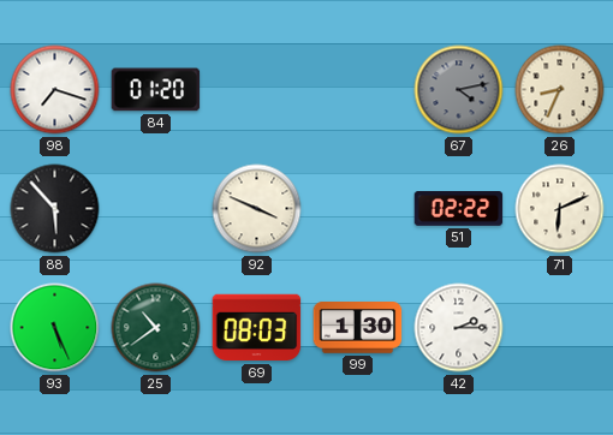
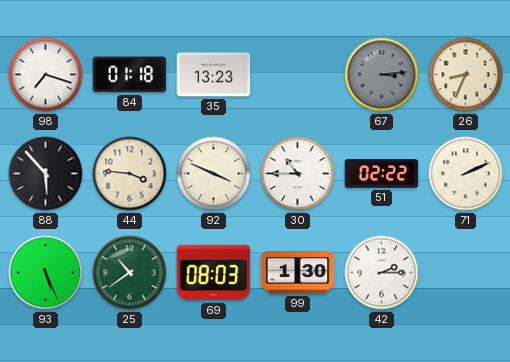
84: 01:20 -> 01:18 (130, 75)
35: none -> 13:23 (214, 75)
67: 4:13 -> 3:14 (382, 75)
44: none -> 3:46 (130, 174)
30: none -> 10:45 (298, 174)
71: 6:11 -> 2:11 (466, 174)
